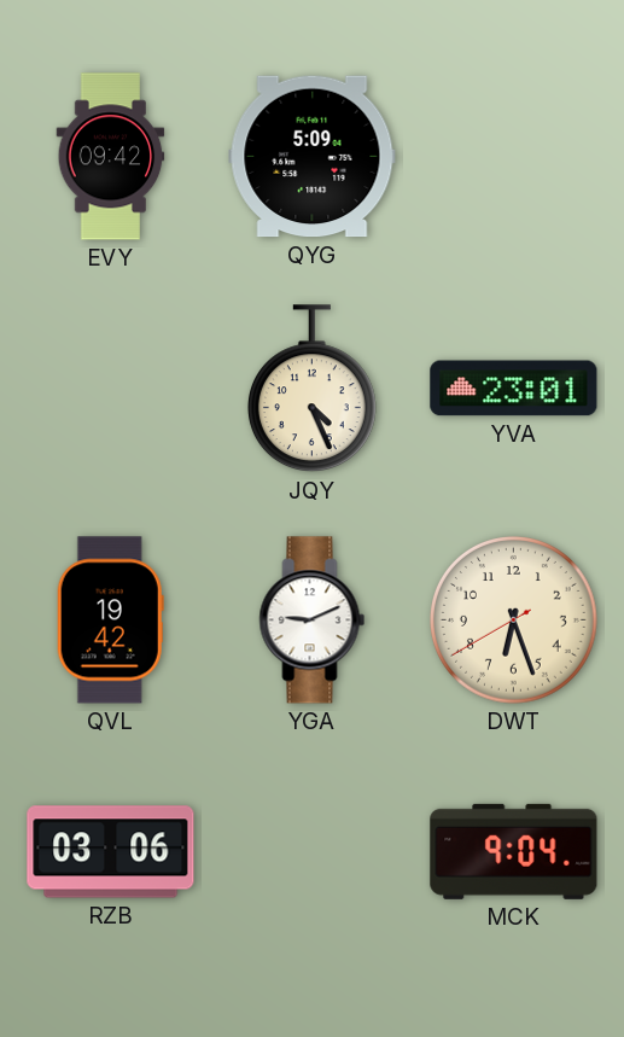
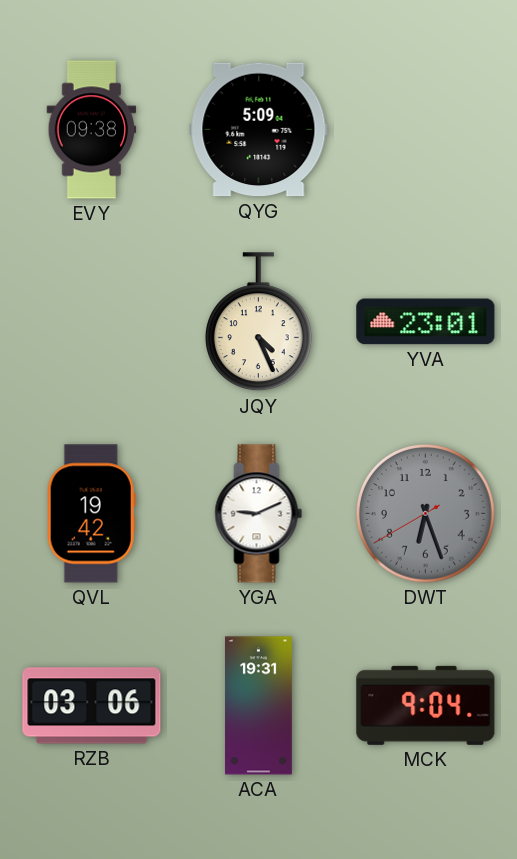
EVY: 09:42 -> 09:38 (92, 130)
DWT dial: cream -> grey (426, 514)
ACA: none -> 19:31 (258, 706)
